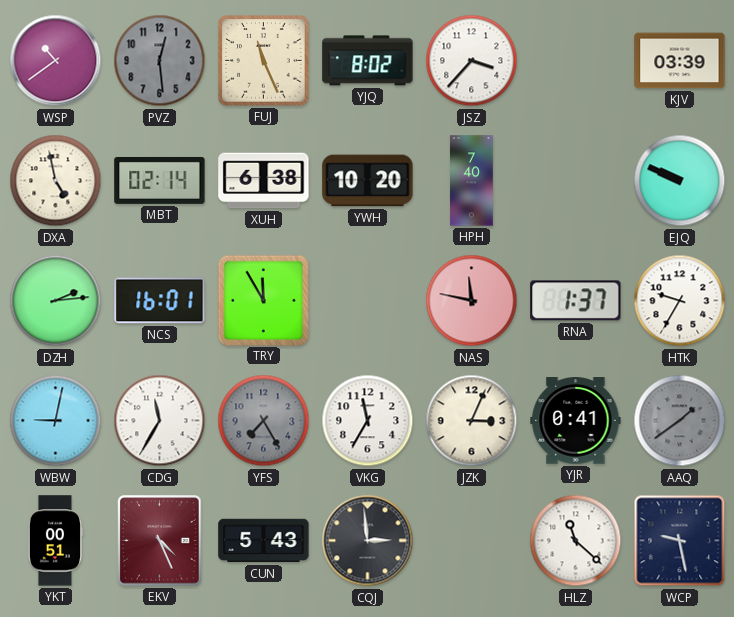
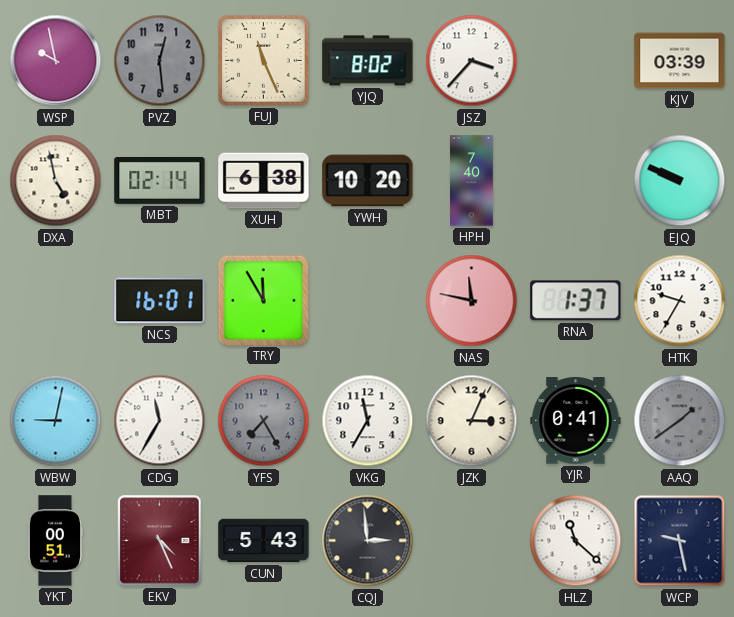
WSP: 10:39 -> 9:58 (56, 61)
DZH: 2:14 -> none (56, 301)
